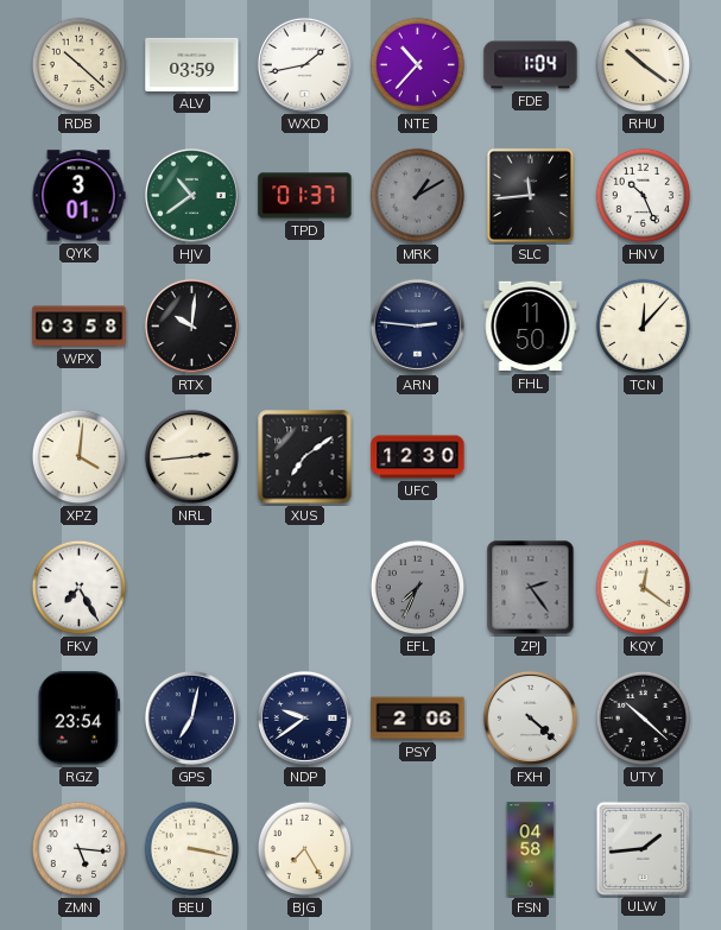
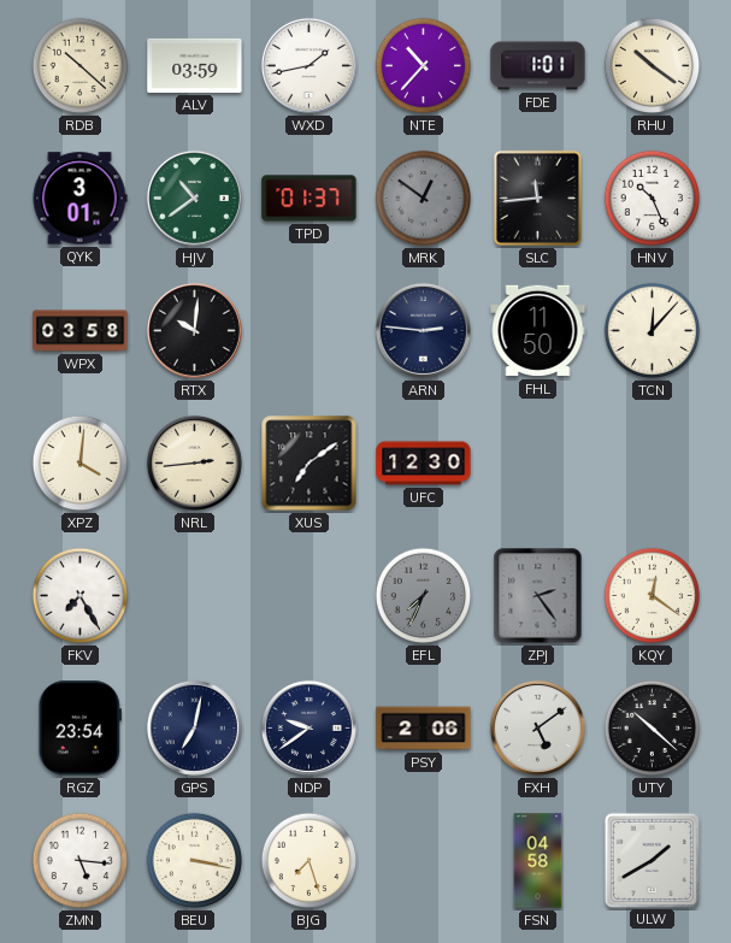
FDE: 1:04 -> 1:01 (538, 66)
MRK: 1:10 -> 12:51 (424, 199)
FXH: 4:22 -> 5:09 (537, 727)
BJG: 7:25 -> 7:27 (310, 861)
ULW: 1:44 -> 1:40 (652, 860)
